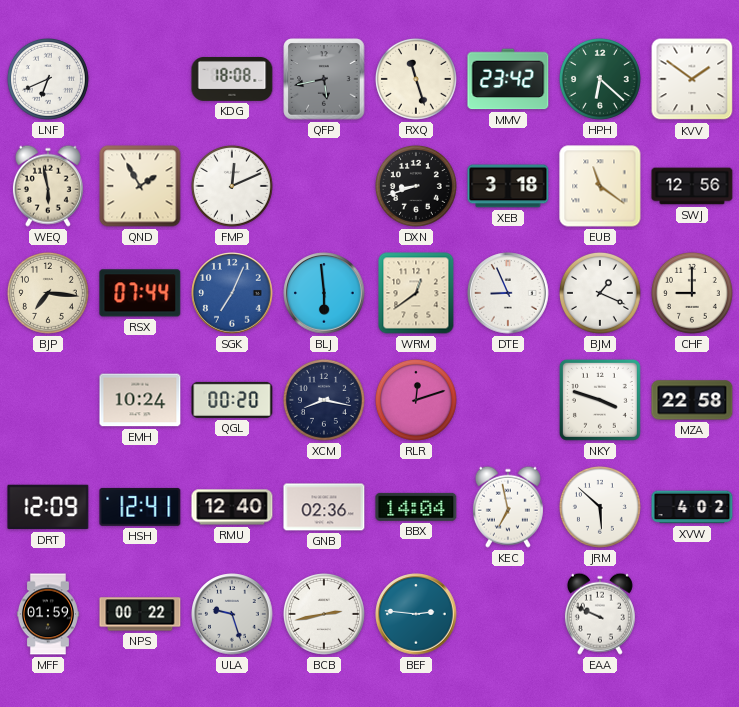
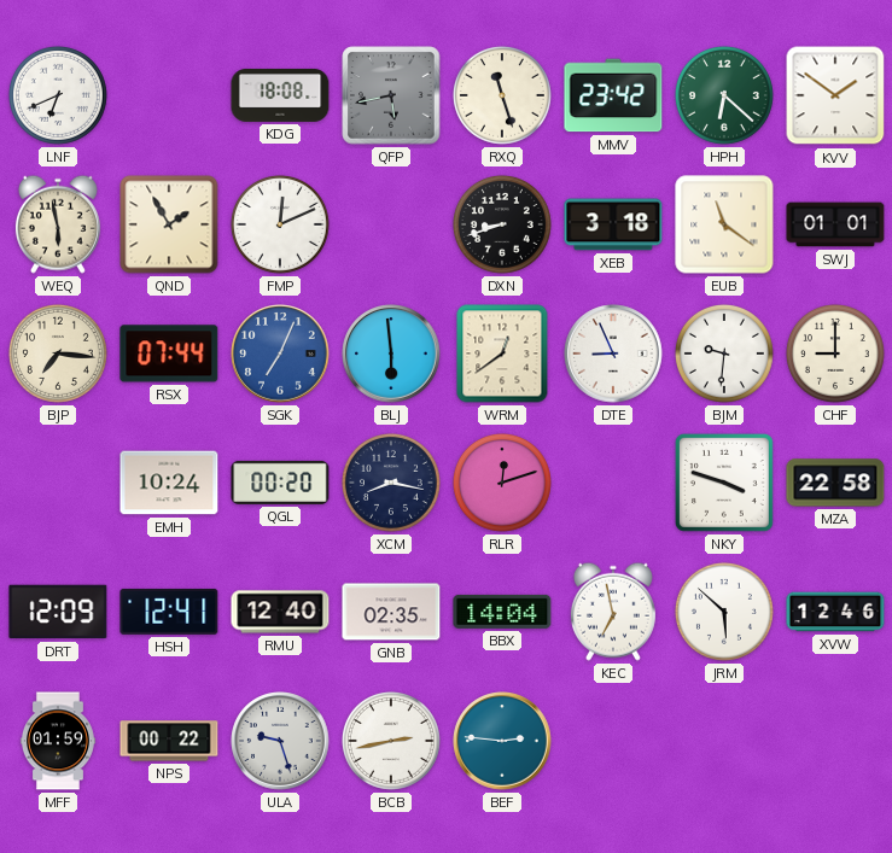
SWJ: 12:56 -> 01:01 (835, 224)
BJM: 1:19 -> 9:31 (724, 354)
GNB: 02:36 -> 02:35 (391, 612)
XVW: 4:02 -> 12:46 (835, 612)
EAA: 9:49 -> none (600, 614)
